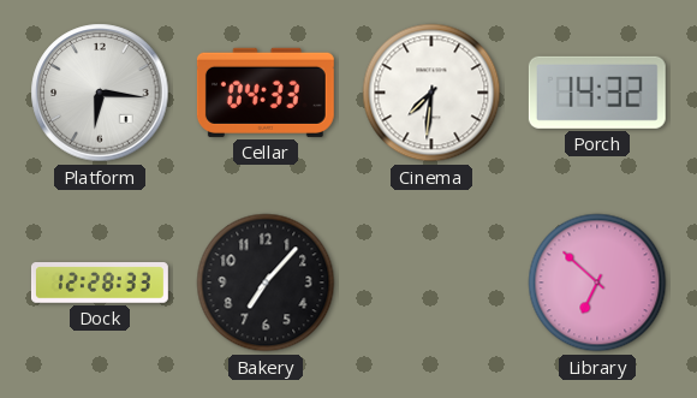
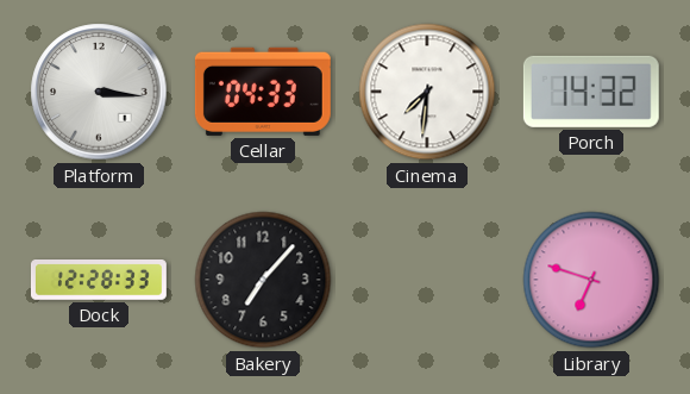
Platform: 6:16 -> 3:16 (99, 92)
Library: 6:52 -> 6:48 (591, 280)
